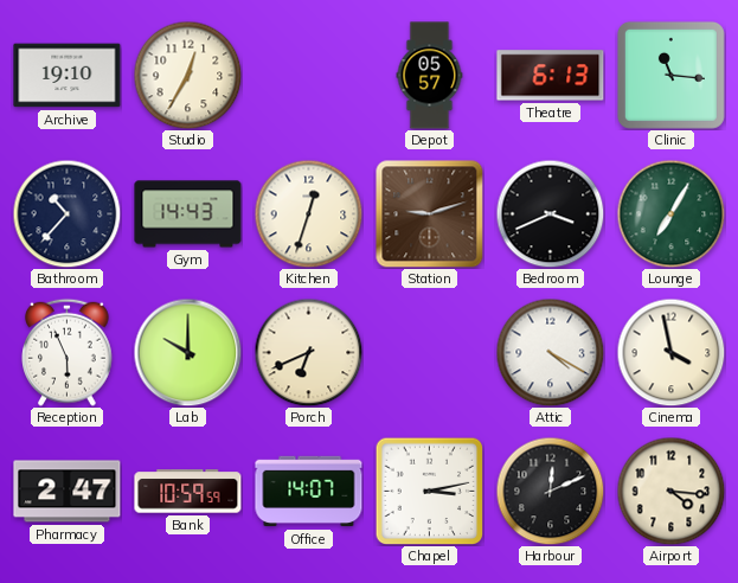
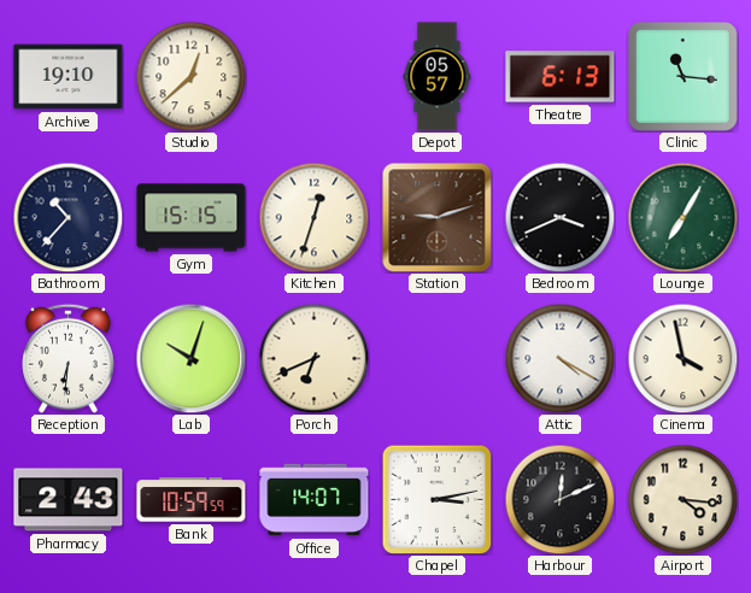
Studio: 12:35 -> 12:38 (190, 76)
Gym: 14:43 -> 15:15 (192, 218)
Reception: 5:56 -> 6:31 (69, 358)
Lab: 10:00 -> 10:03 (190, 358)
Pharmacy: 2:47 -> 2:43 (69, 500)
